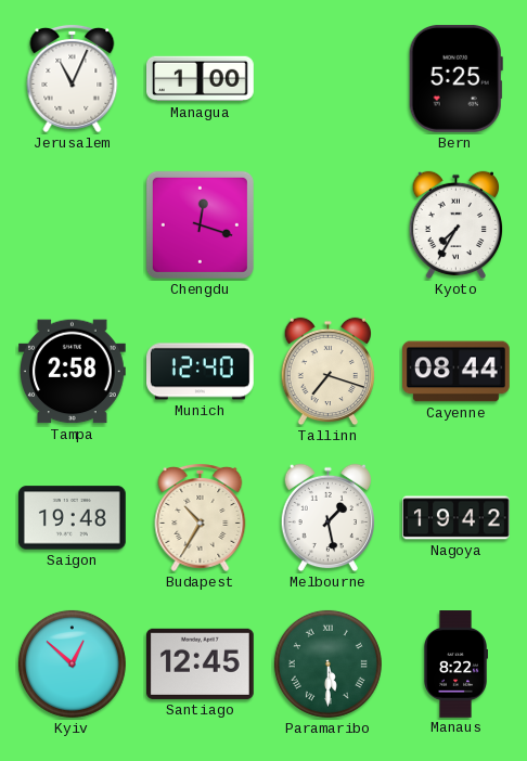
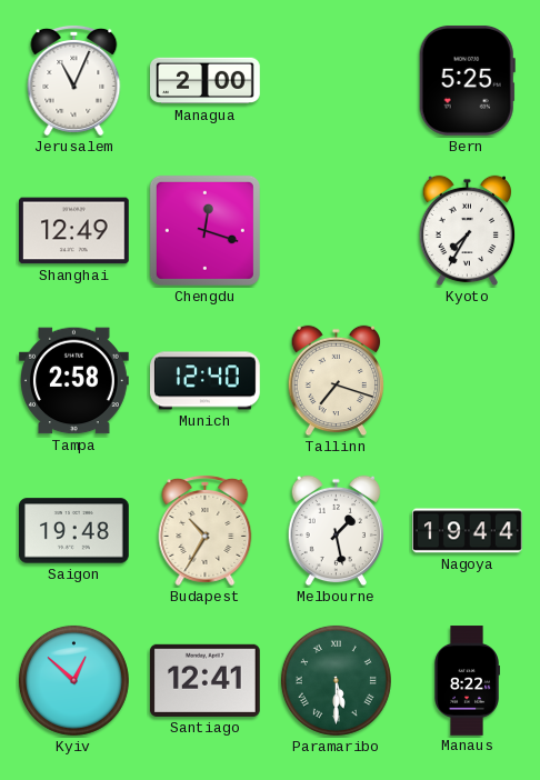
Managua: 1:00 -> 2:00 (206, 81)
Shanghai: none -> 12:49 (74, 231)
Cayenne: 08:44 -> none (457, 372)
Nagoya: 19:42 -> 19:44 (468, 531)
Santiago: 12:45 -> 12:41 (204, 680)
